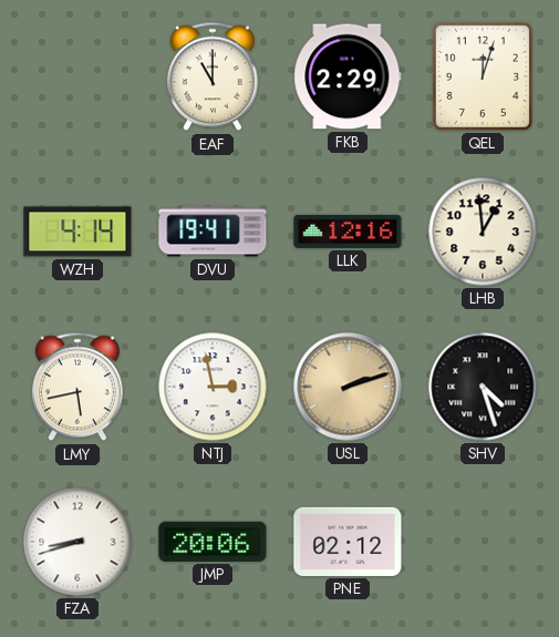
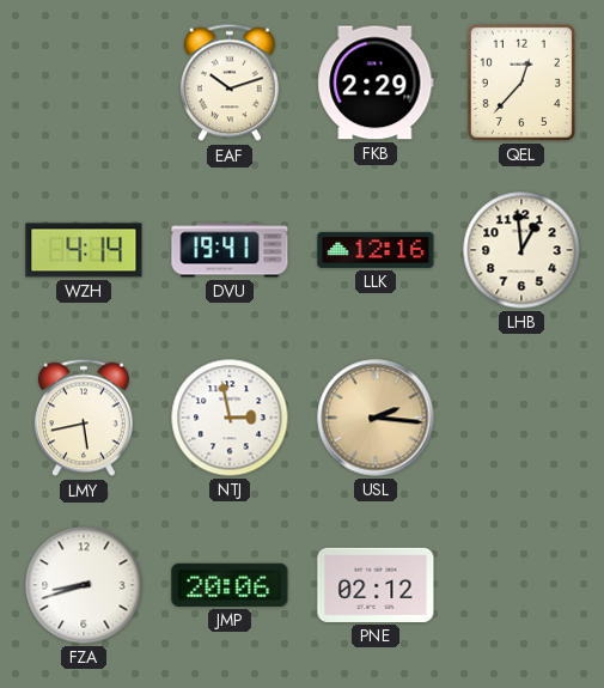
EAF: 11:00 -> 10:12 (230, 83)
QEL: 12:03 -> 12:37 (521, 83)
USL: 2:12 -> 2:16 (376, 418)
SHV: 4:27 -> none (483, 387)
